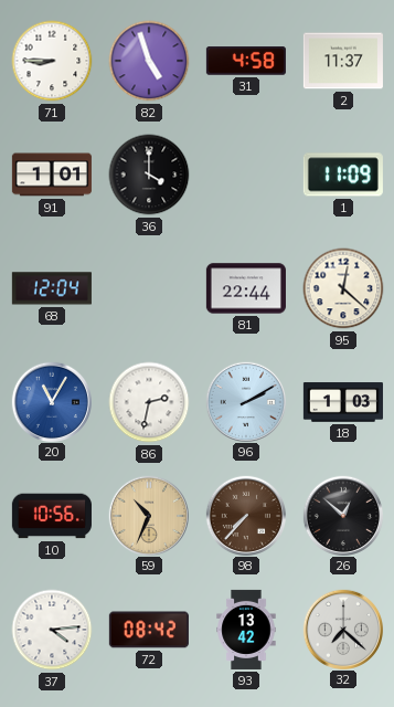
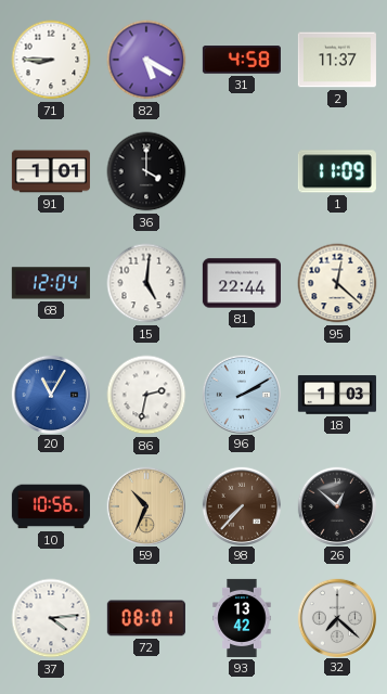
82: 4:57 -> 5:20 (146, 60)
15: none -> 5:01 (146, 283)
72: 08:42 -> 08:01 (146, 618)
